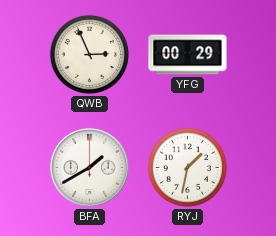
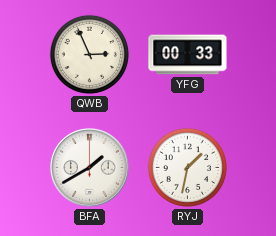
YFG: 00:29 -> 00:33 (188, 55)
